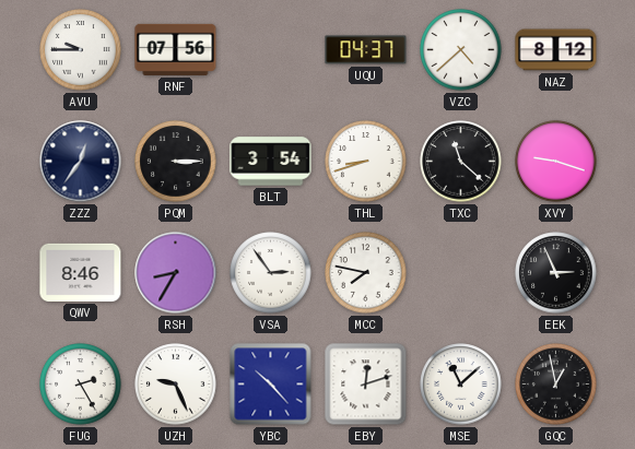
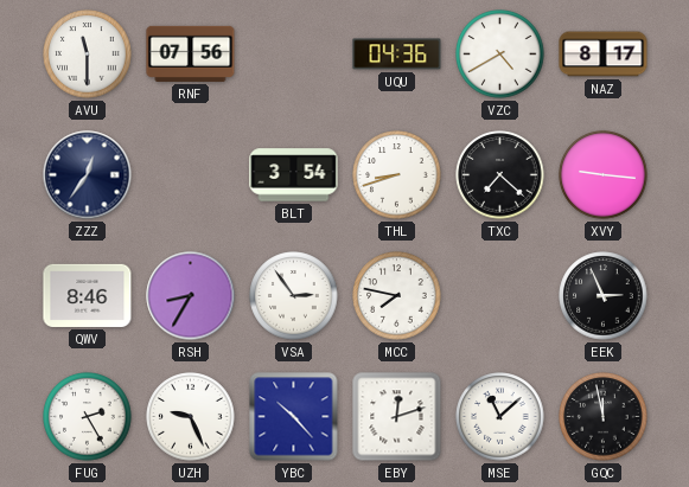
AVU: 9:45 -> 11:30 (88, 55)
UQU: 04:37 -> 04:36 (397, 55)
VZC: 4:38 -> 4:40 (500, 55)
NAZ: 8:12 -> 8:17 (604, 55)
PQM: 3:15 -> none (176, 162)
TXC: 11:22 -> 7:22 (500, 175)
XVY: 9:18 -> 9:16 (604, 175)
GQC: 12:58 -> 11:58 (604, 417)
